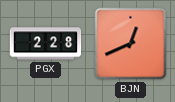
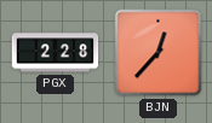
BJN: 12:41 -> 12:37 (159, 53)
